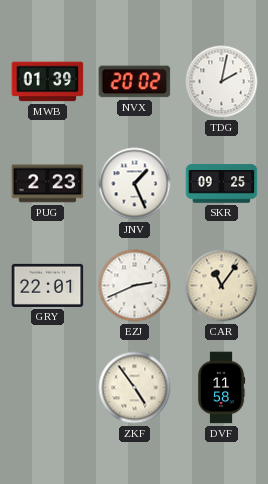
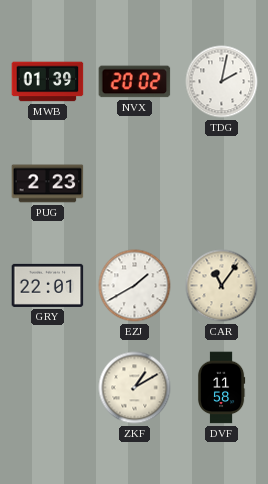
JNV: 1:26 -> none (135, 184)
SKR: 09:25 -> none (222, 184)
EZJ: 2:41 -> 1:40 (135, 286)
ZKF: 4:54 -> 1:10 (135, 388)
